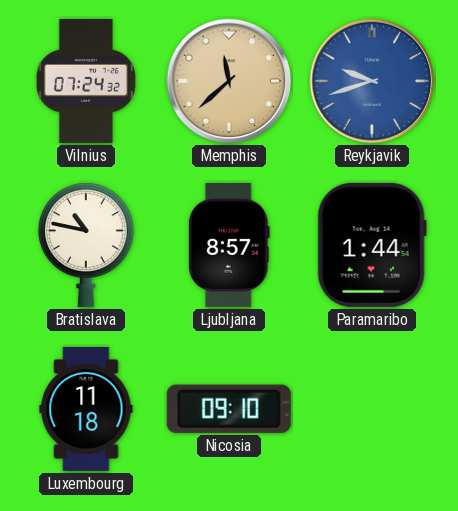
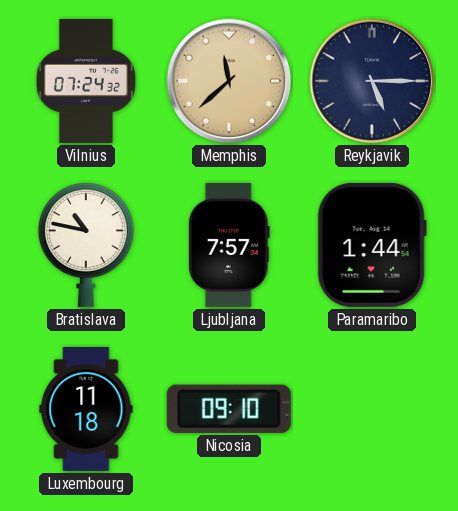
Reykjavik: 9:42 -> 5:15 (372, 81)
Reykjavik dial: blue -> navy (372, 81)
Ljubljana: 8:57 -> 7:57 (229, 245)
